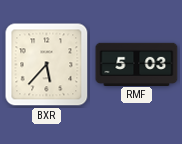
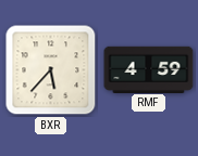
RMF: 5:03 -> 4:59 (149, 69)
